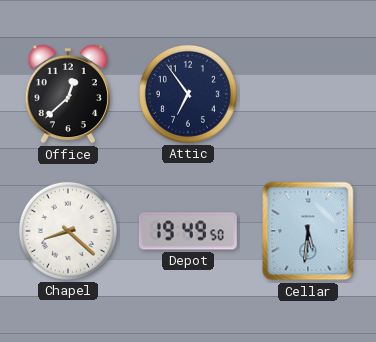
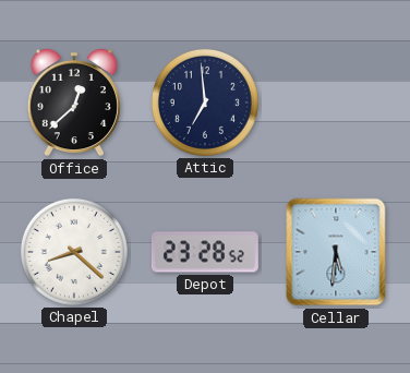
Attic: 6:54 -> 6:59 (205, 103)
Depot: 19:49 -> 23:28 (205, 252)
